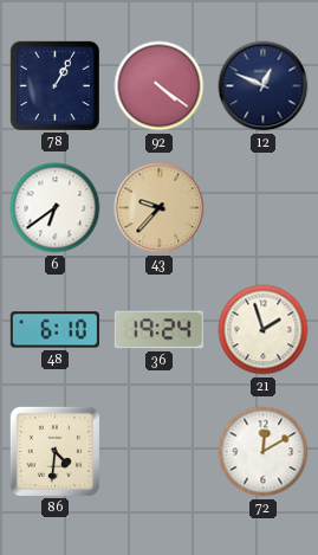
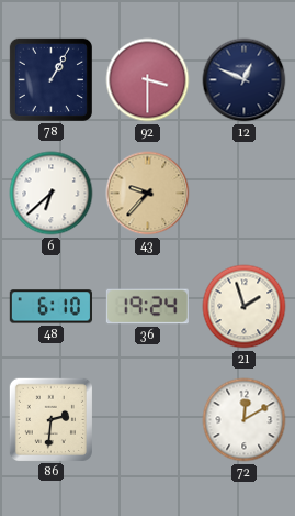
92: 4:21 -> 3:30 (148, 80)
6: 6:39 -> 6:38 (52, 194)
86: 4:31 -> 2:31 (50, 419)
